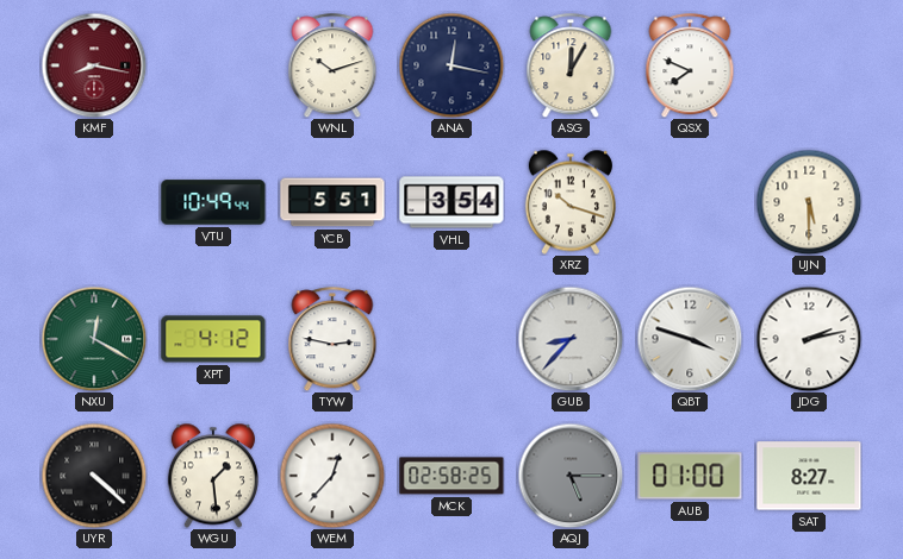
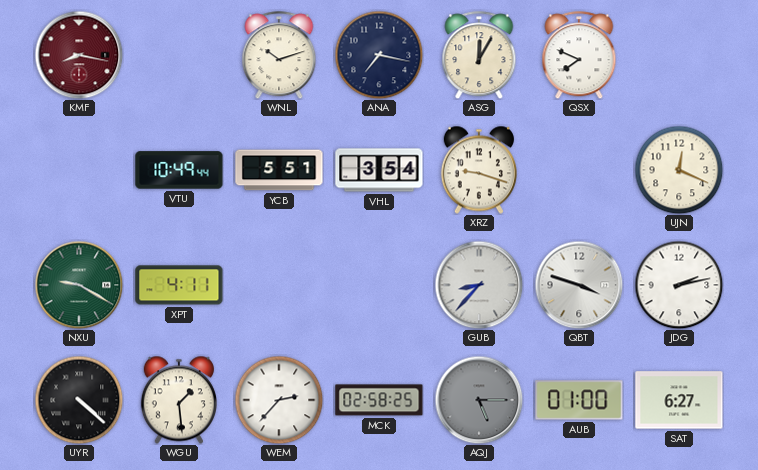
ANA: 12:17 -> 7:17 (379, 55)
XRZ: 10:18 -> 9:18 (479, 170)
UJN: 5:30 -> 12:19 (679, 170)
NXU: 12:20 -> 9:20 (79, 285)
XPT: 4:12 -> 4:11 (179, 285)
TYW: 2:47 -> none (332, 339)
WEM: 12:37 -> 2:37 (279, 400)
SAT: 8:27 -> 6:27 (679, 400)
